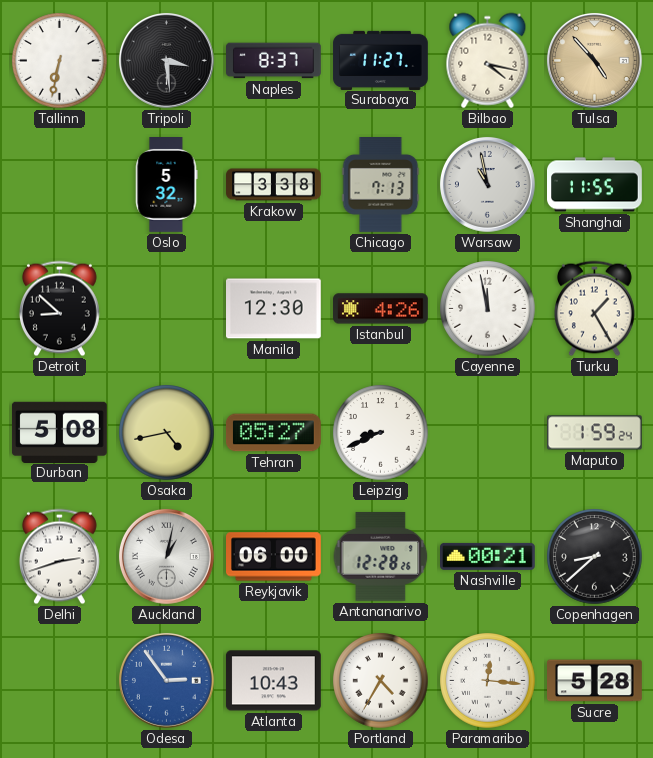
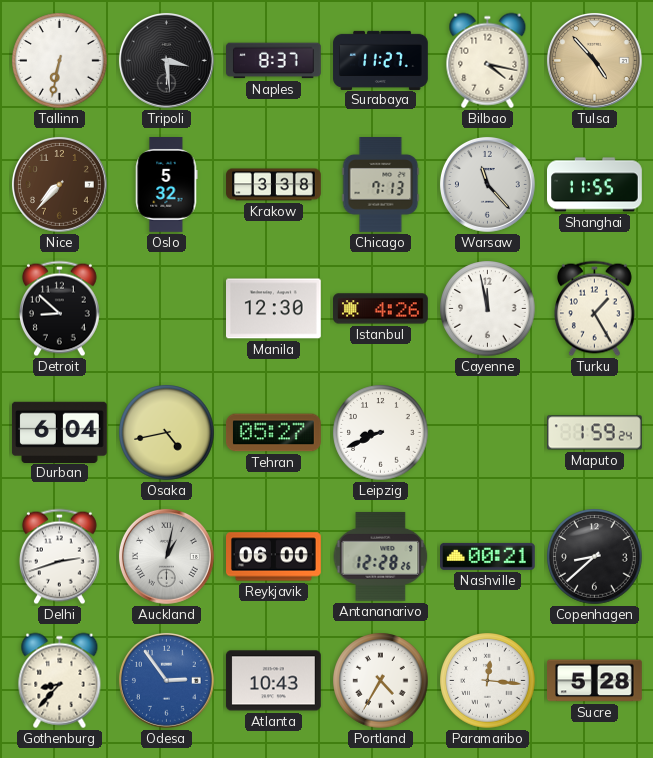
Nice: none -> 7:37 (59, 184)
Warsaw: 10:58 -> 11:23 (487, 184)
Durban: 5:08 -> 6:04 (59, 432)
Gothenburg: none -> 8:37 (60, 681)
